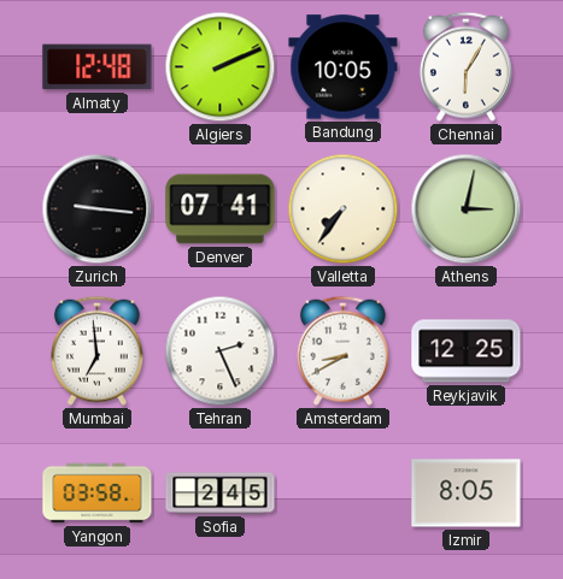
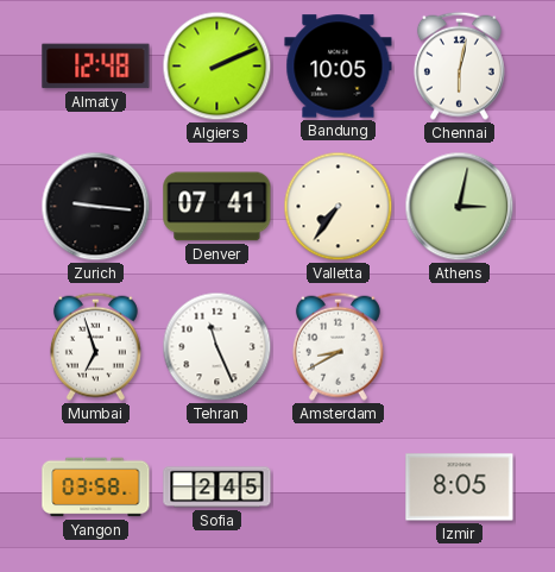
Chennai: 6:05 -> 6:02 (459, 65)
Mumbai: 6:59 -> 6:57 (95, 346)
Tehran: 2:26 -> 11:26 (217, 347)
Reykjavik: 12:25 -> none (467, 351)
